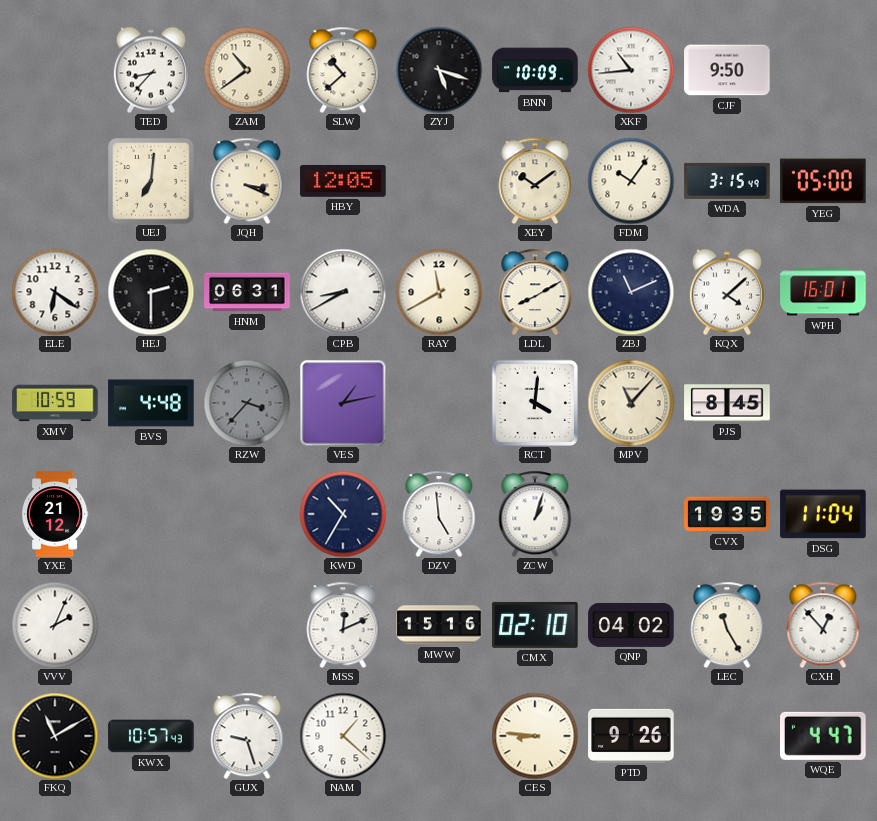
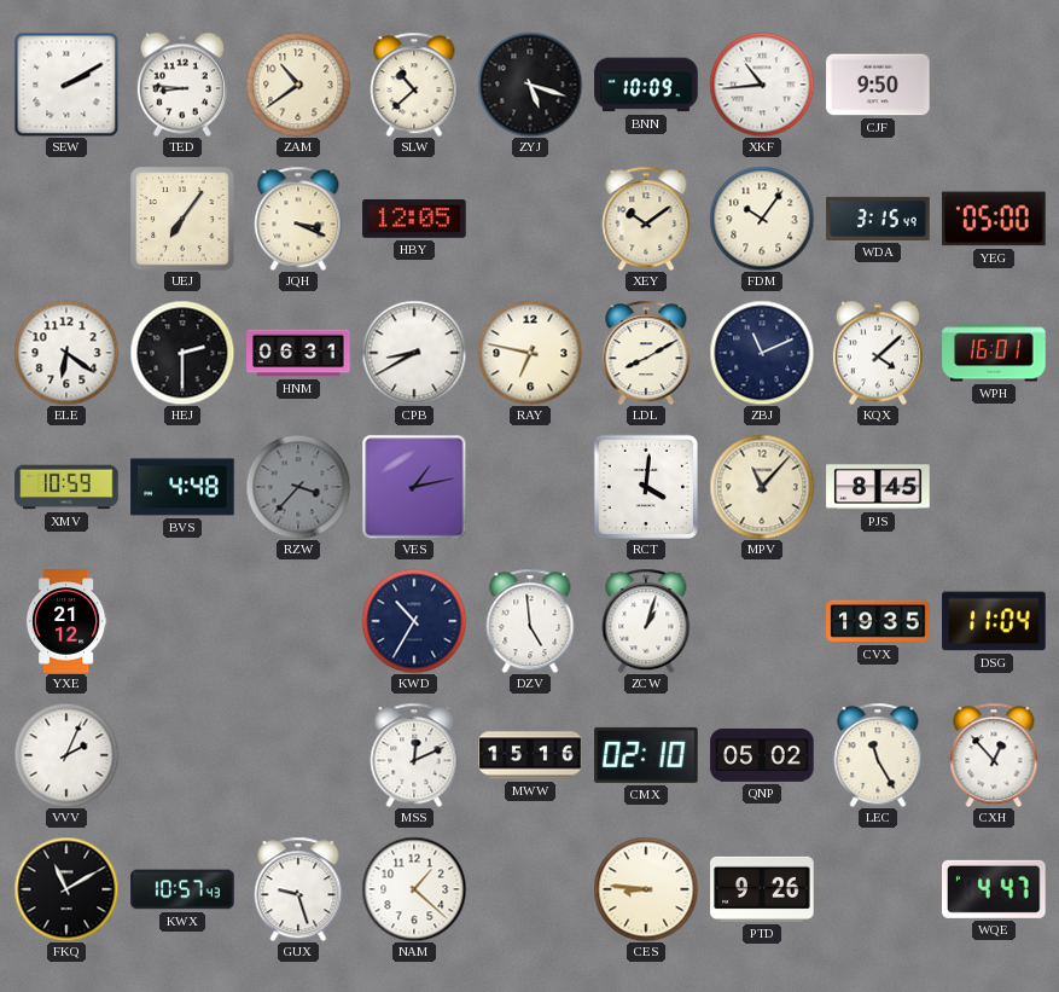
SEW: none -> 2:10 (66, 85)
TED: 8:37 -> 8:46 (182, 85)
UEJ: 7:01 -> 7:06 (182, 219)
RAY: 11:40 -> 6:47 (530, 353)
QNP: 04:02 -> 05:02 (762, 755)
